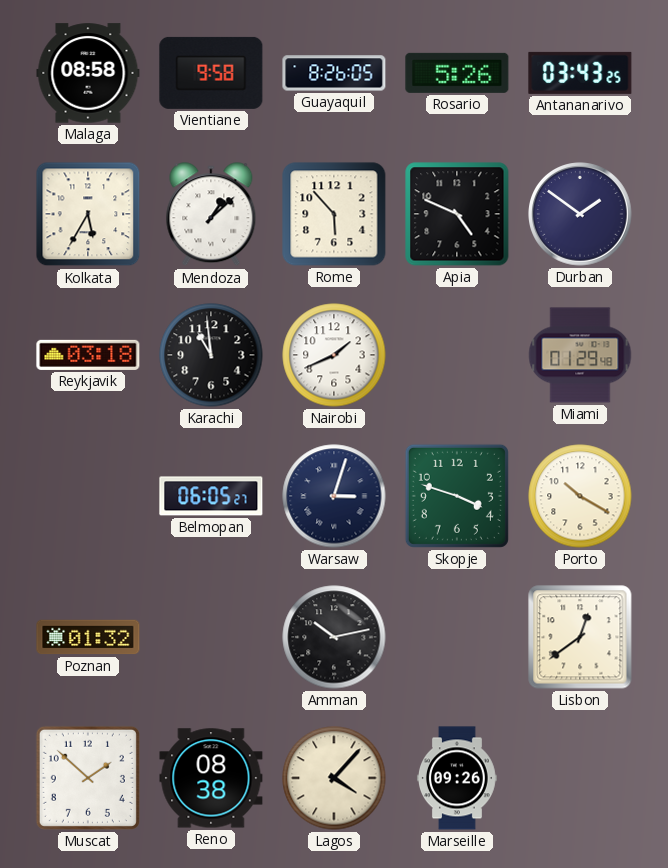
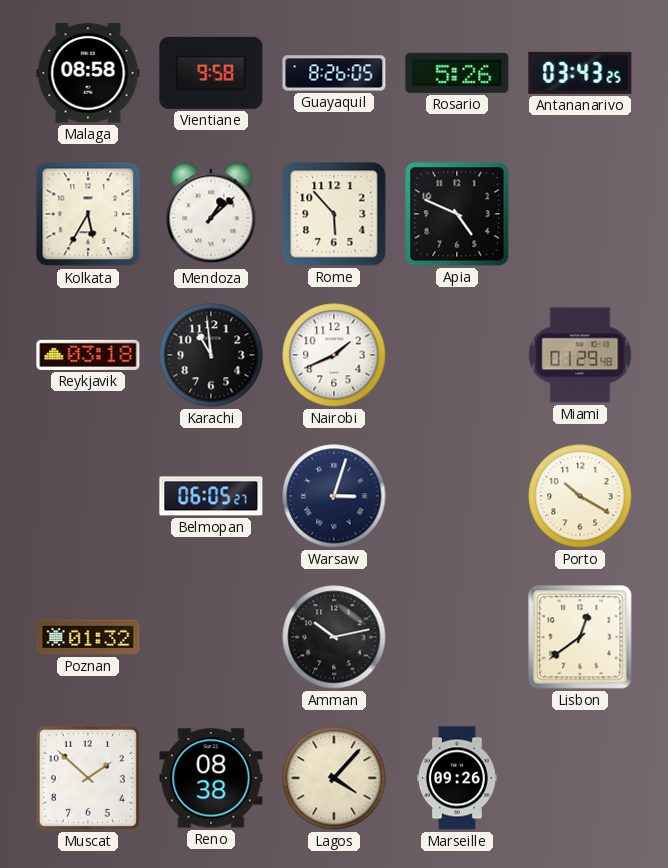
Durban: 1:51 -> none (581, 215)
Skopje: 3:48 -> none (457, 496)
